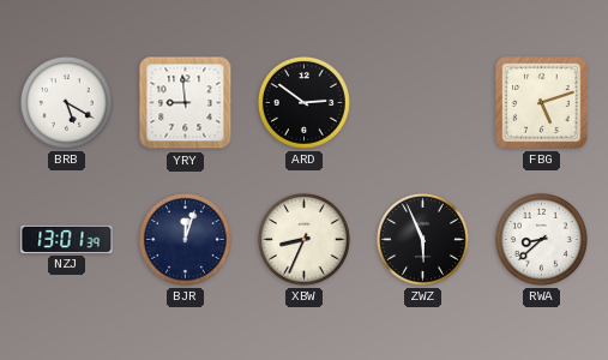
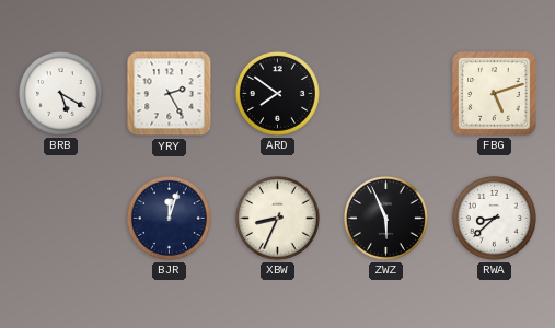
YRY: 8:59 -> 2:25 (170, 94)
ARD: 2:51 -> 7:51 (277, 93)
NZJ: 13:01 -> none (67, 239)
